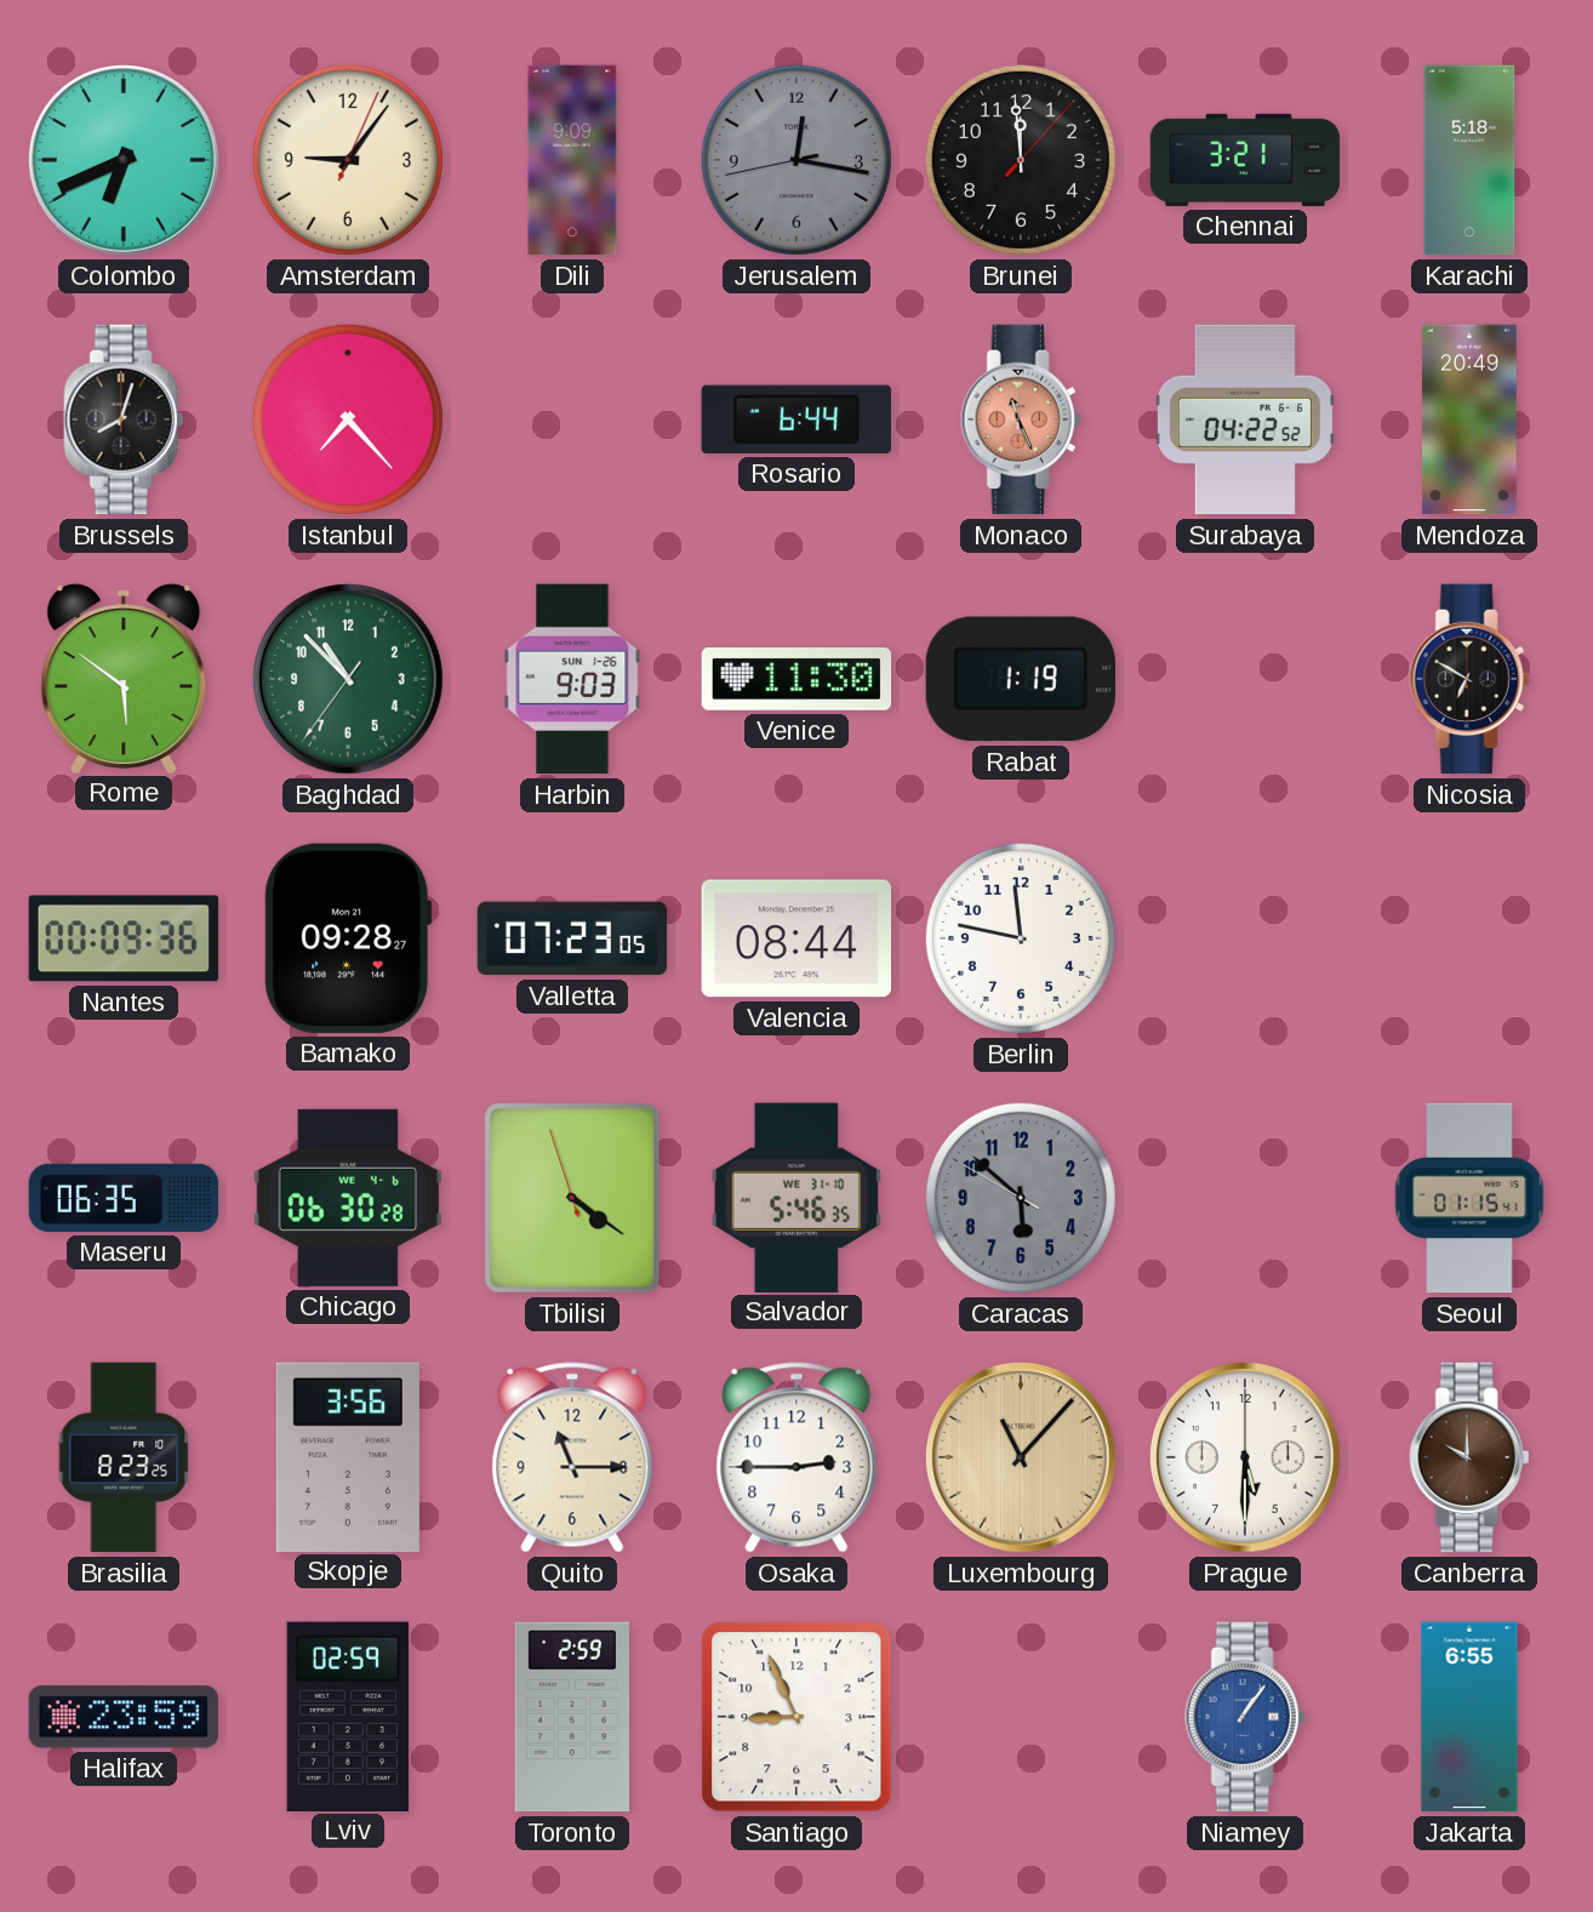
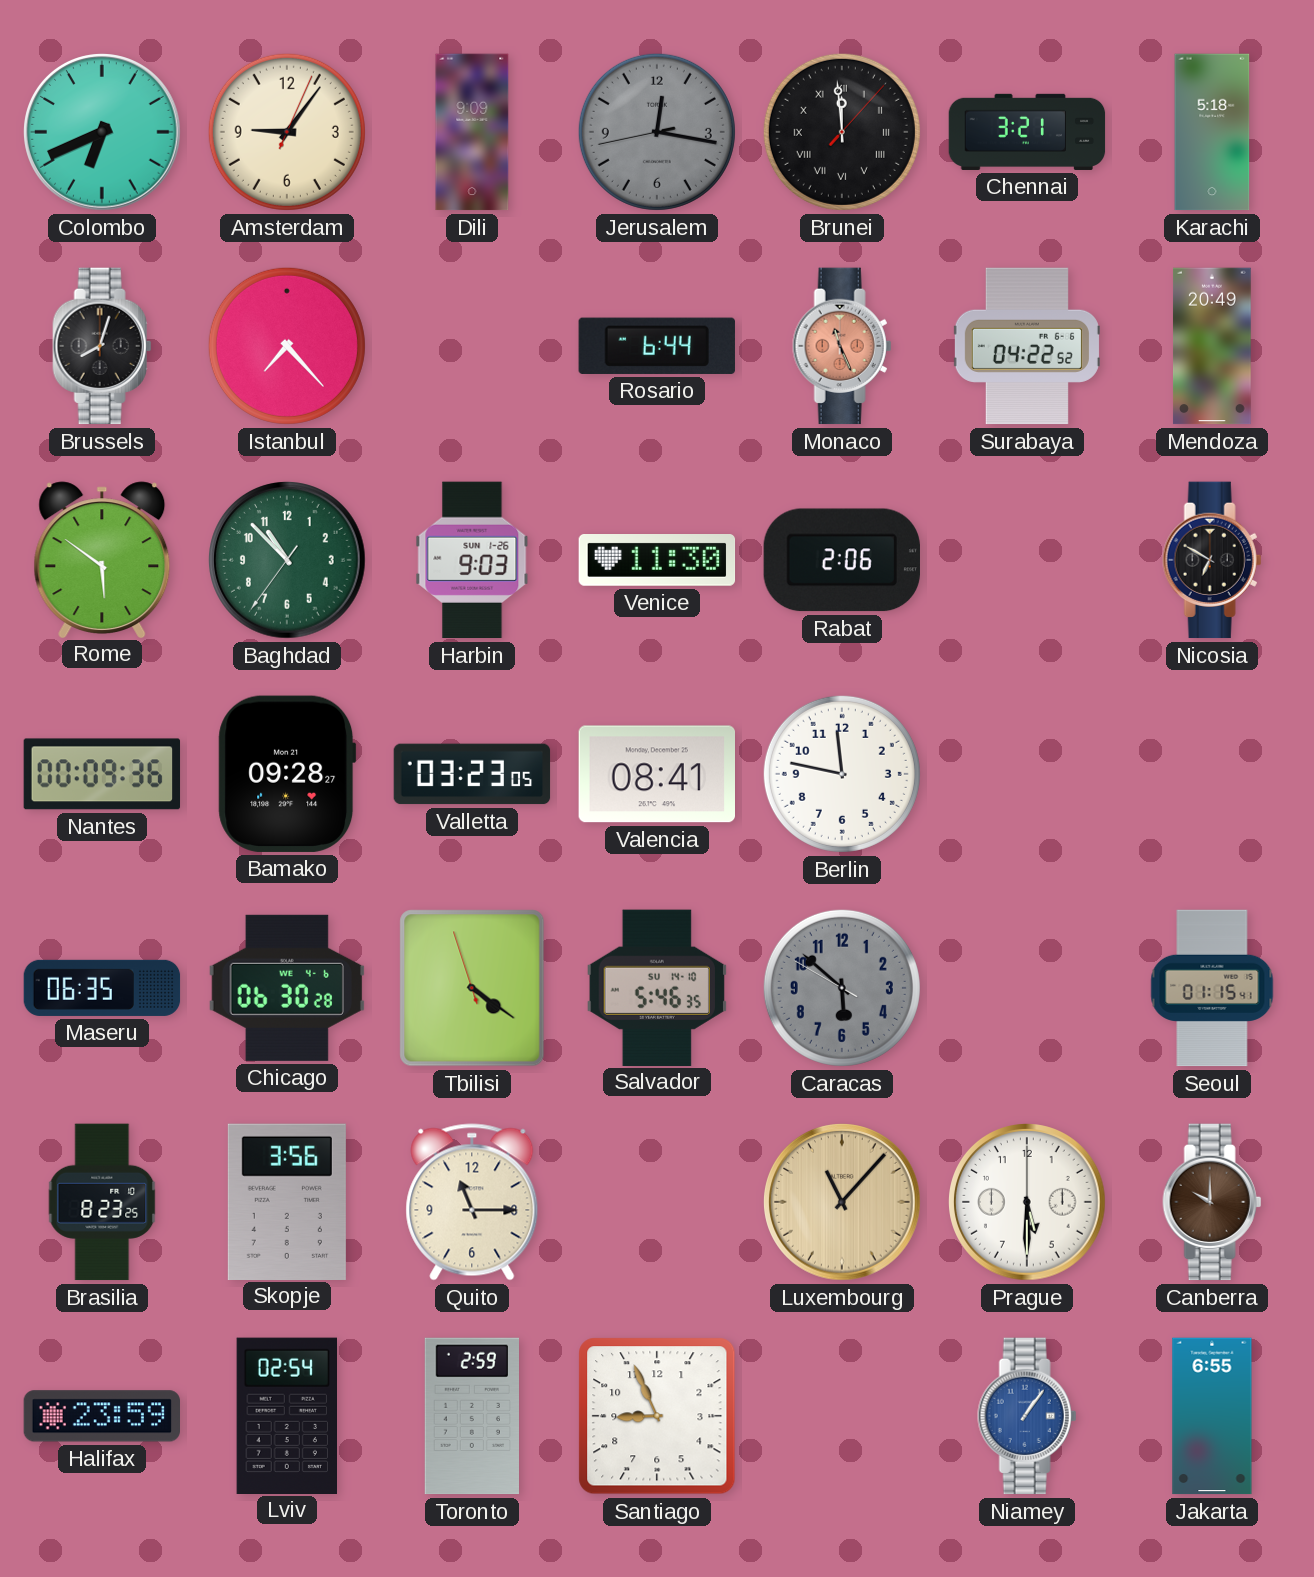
Brunei numerals: Arabic -> Roman (842, 132)
Rabat: 1:19 -> 2:06 (842, 560)
Valletta: 07:23 -> 03:23 (472, 774)
Valencia: 08:44 -> 08:41 (656, 774)
Salvador date: WE 31-10 -> SU 14-10 (657, 987)
Osaka: 2:45 -> none (796, 1457)
Lviv: 02:59 -> 02:54 (286, 1415)
